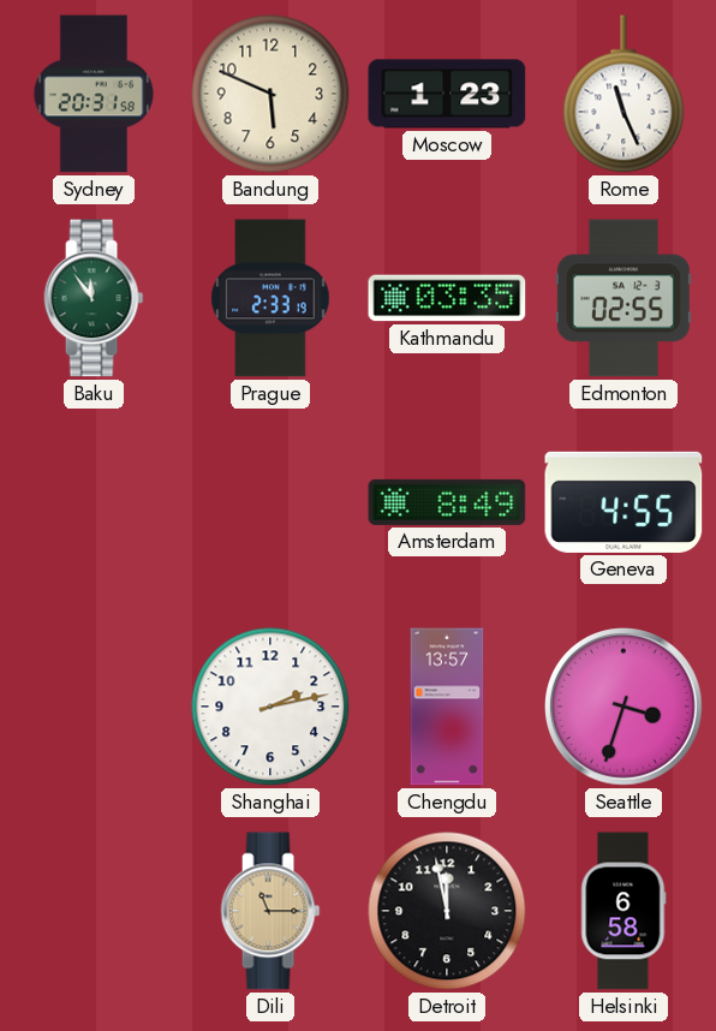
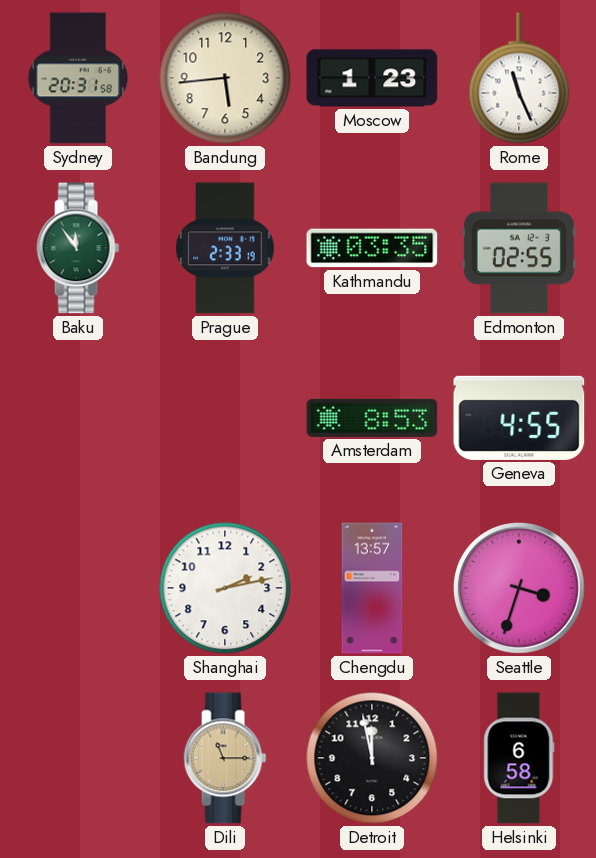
Bandung: 5:49 -> 5:44 (225, 78)
Amsterdam: 8:49 -> 8:53 (372, 418)
